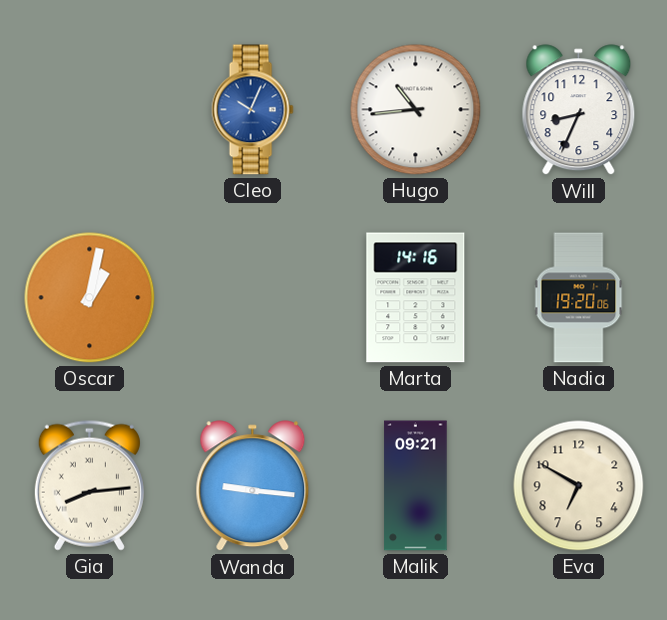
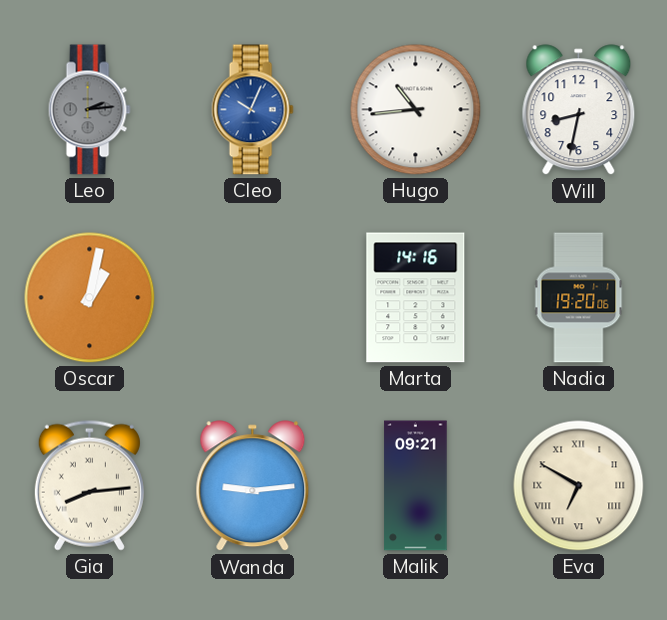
Leo: none -> 2:14 (89, 110)
Will: 8:34 -> 8:32 (579, 110)
Wanda: 9:16 -> 9:14 (253, 486)
Eva numerals: Arabic -> Roman (579, 486)
